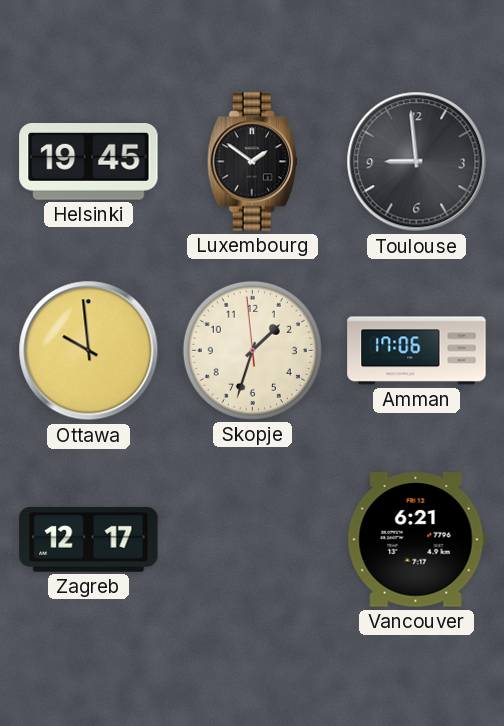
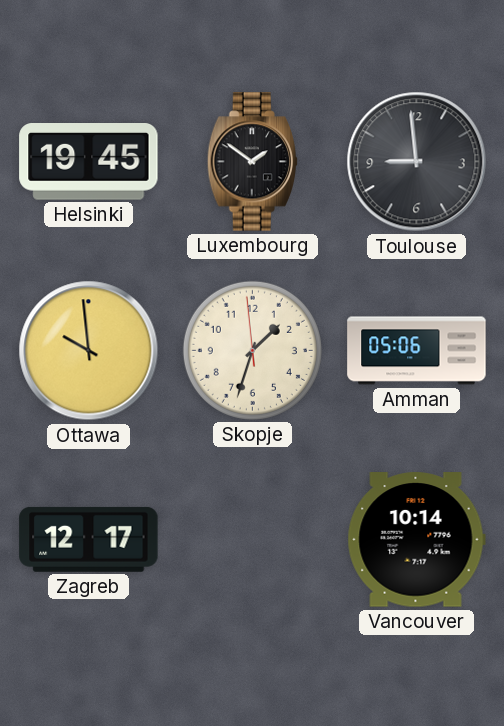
Amman: 17:06 -> 05:06 (417, 351)
Vancouver: 6:21 -> 10:14 (416, 540)
